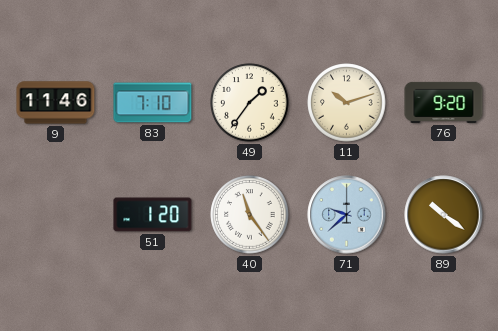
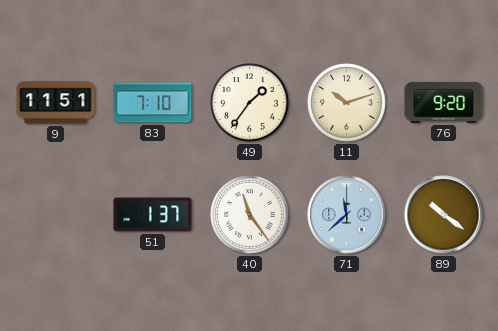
9: 11:46 -> 11:51 (56, 103)
51: 1:20 -> 1:37 (153, 215)
71: 9:38 -> 11:38 (347, 215)
